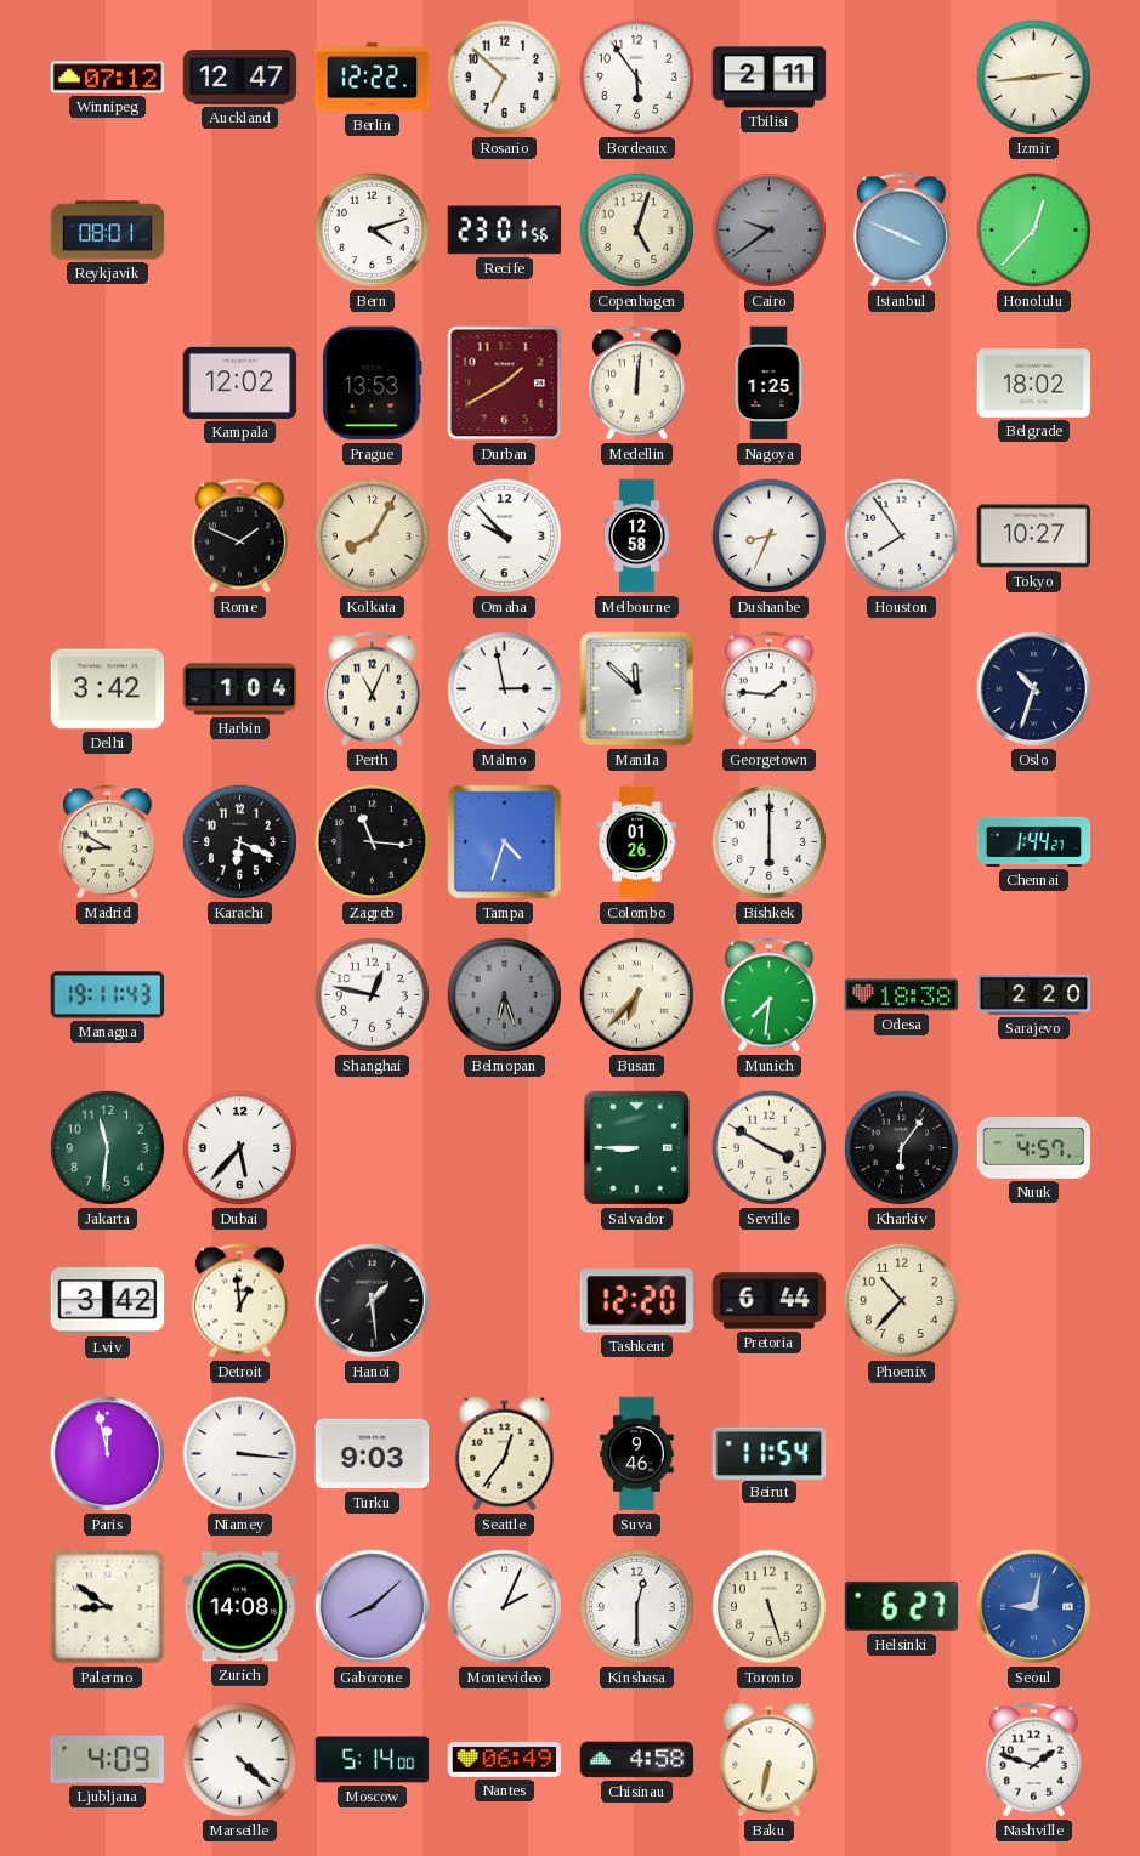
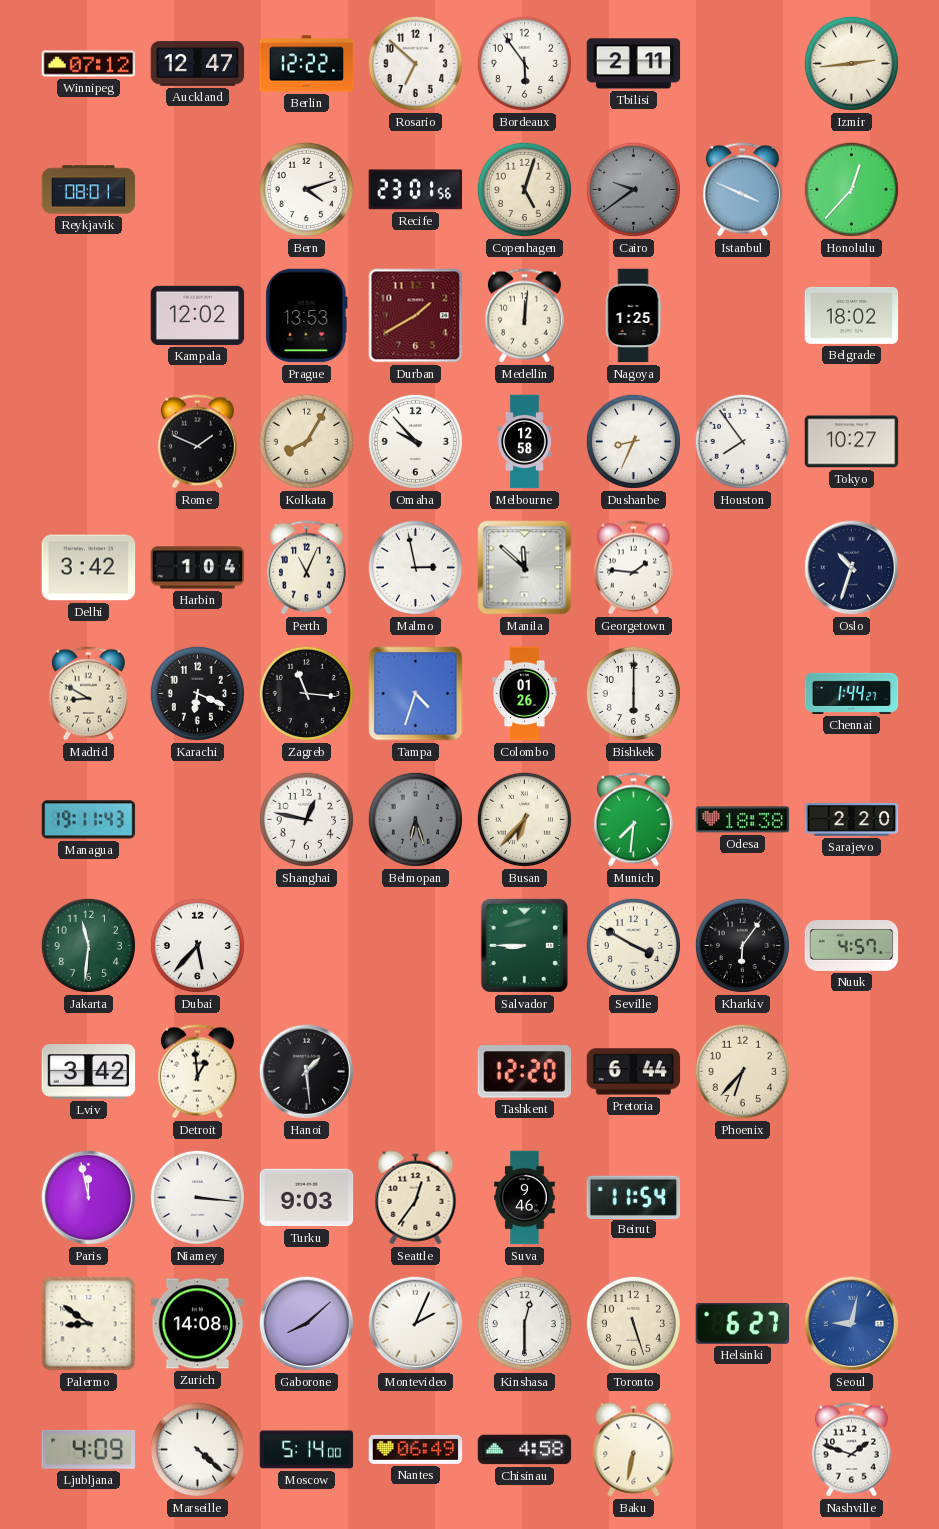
Phoenix: 10:37 -> 6:37 (742, 1071)
